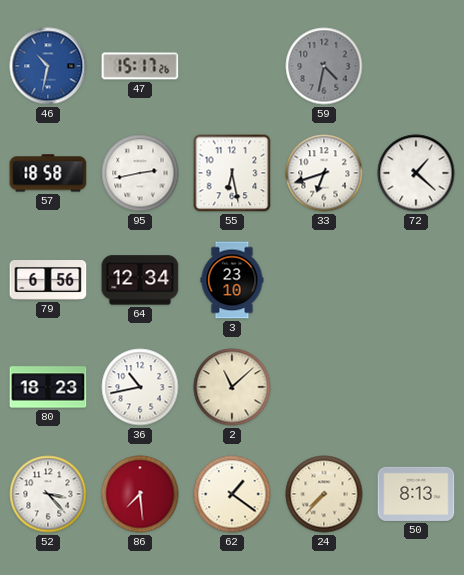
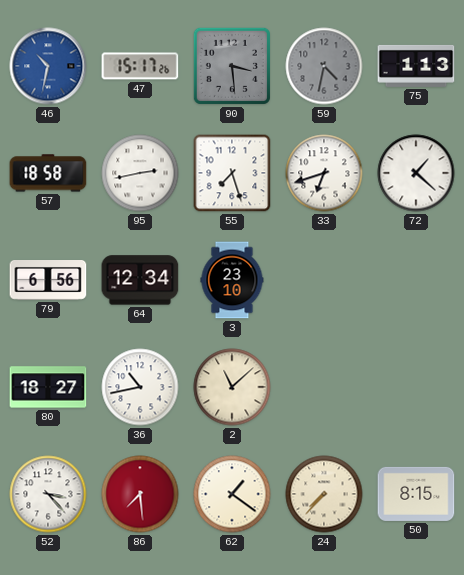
90: none -> 3:29 (232, 66)
75: none -> 1:13 (416, 66)
55: 6:28 -> 7:27 (232, 173)
80: 18:23 -> 18:27 (48, 387)
50: 8:13 -> 8:15 (416, 494)
